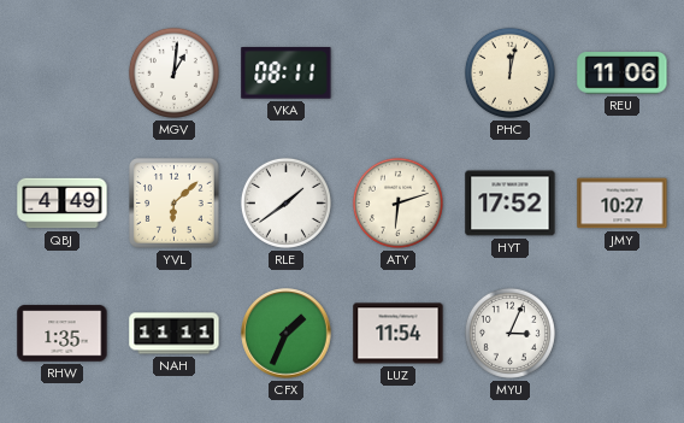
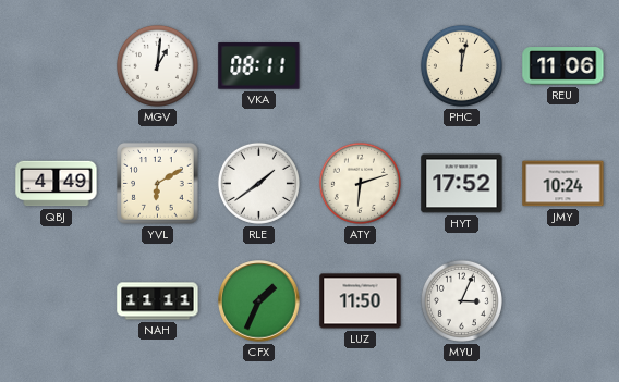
YVL: 6:08 -> 6:10 (158, 184)
JMY: 10:27 -> 10:24 (563, 184)
RHW: 1:35 -> none (63, 334)
LUZ: 11:54 -> 11:50 (361, 301)
